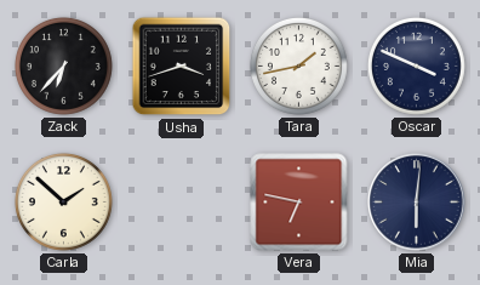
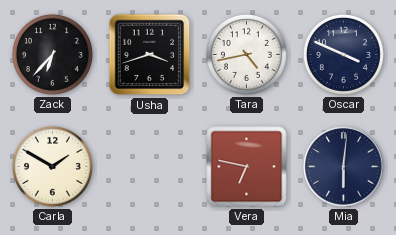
Tara: 1:43 -> 4:43 (246, 54)
Carla: 1:52 -> 1:50 (52, 166)
